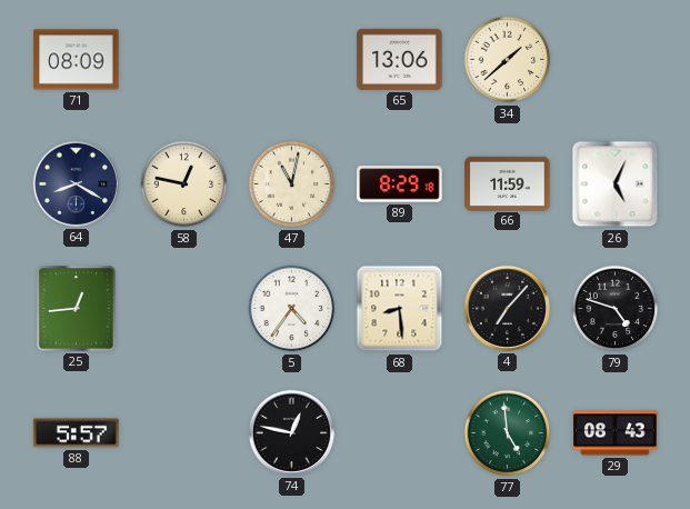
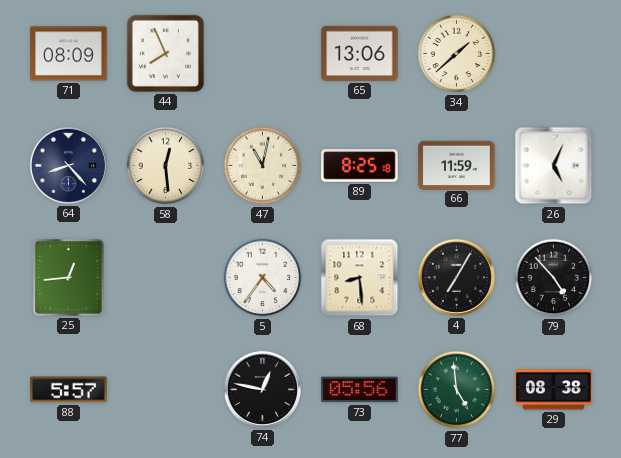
44: none -> 7:56 (165, 53)
64: 8:20 -> 8:23 (68, 165)
58: 12:47 -> 12:29 (166, 166)
89: 8:29 -> 8:25 (360, 166)
4: 7:07 -> 7:05 (456, 277)
79: 4:48 -> 4:53 (554, 278)
73: none -> 05:56 (360, 390)
29: 08:43 -> 08:38 (554, 390)
